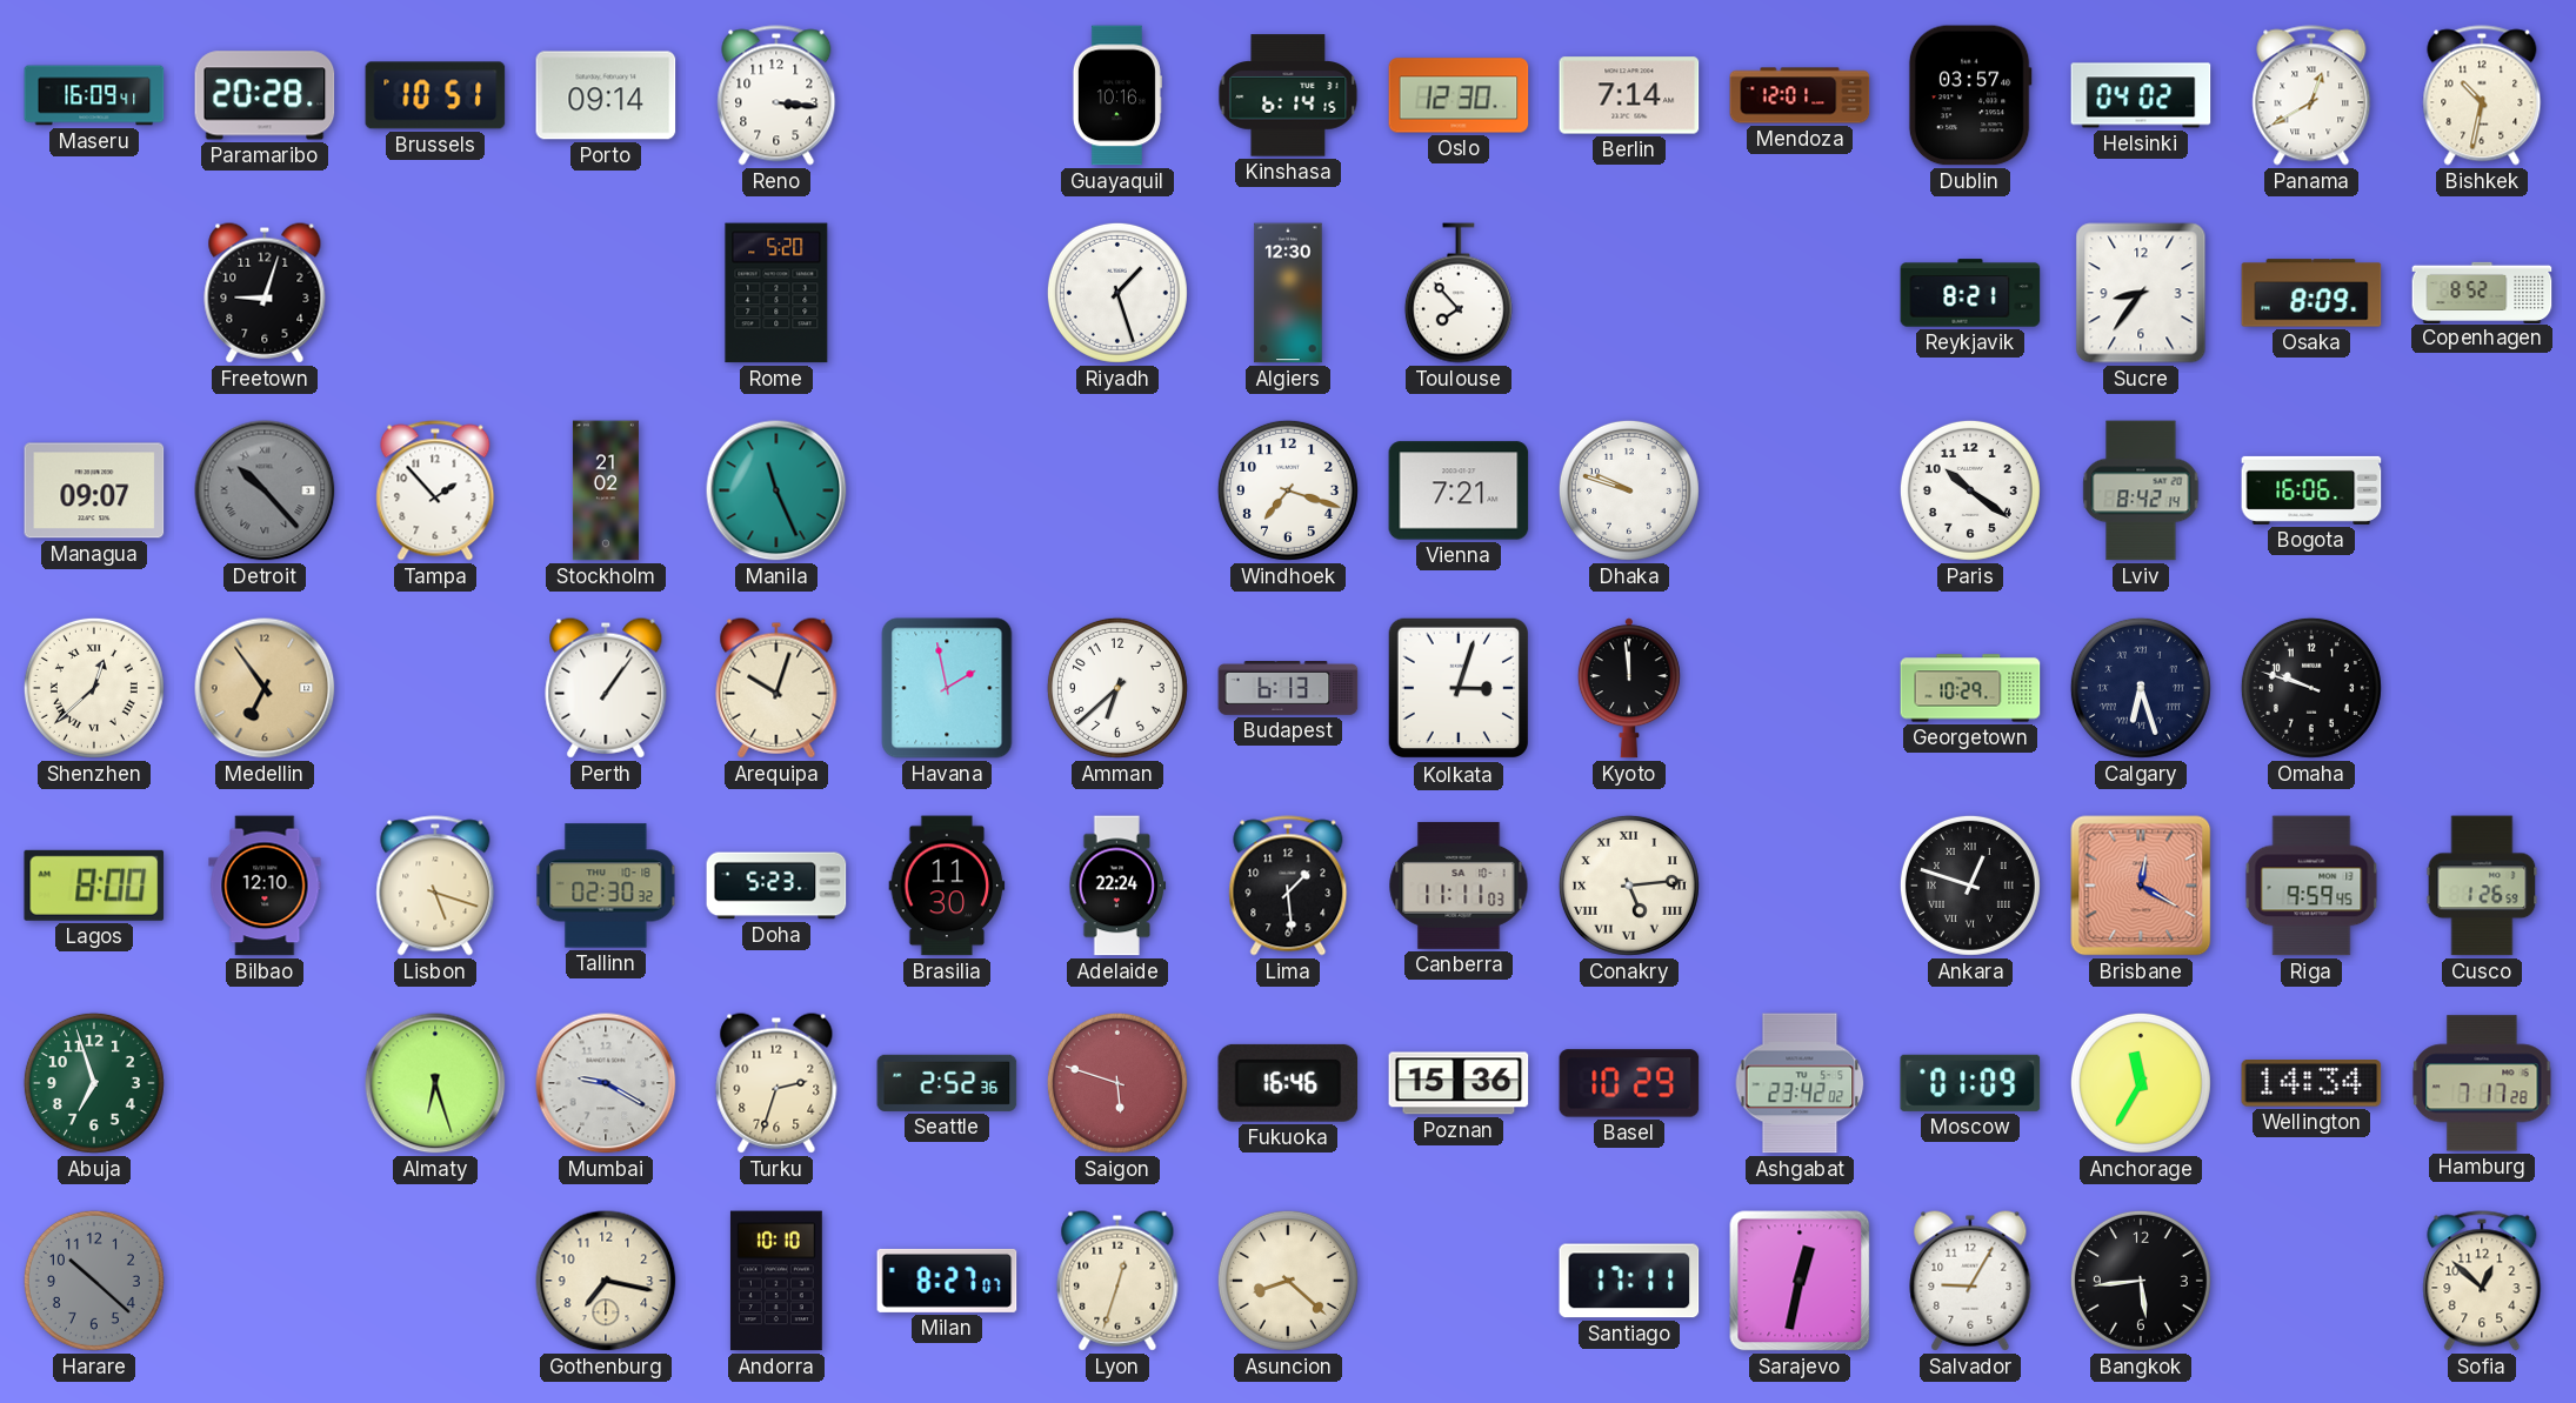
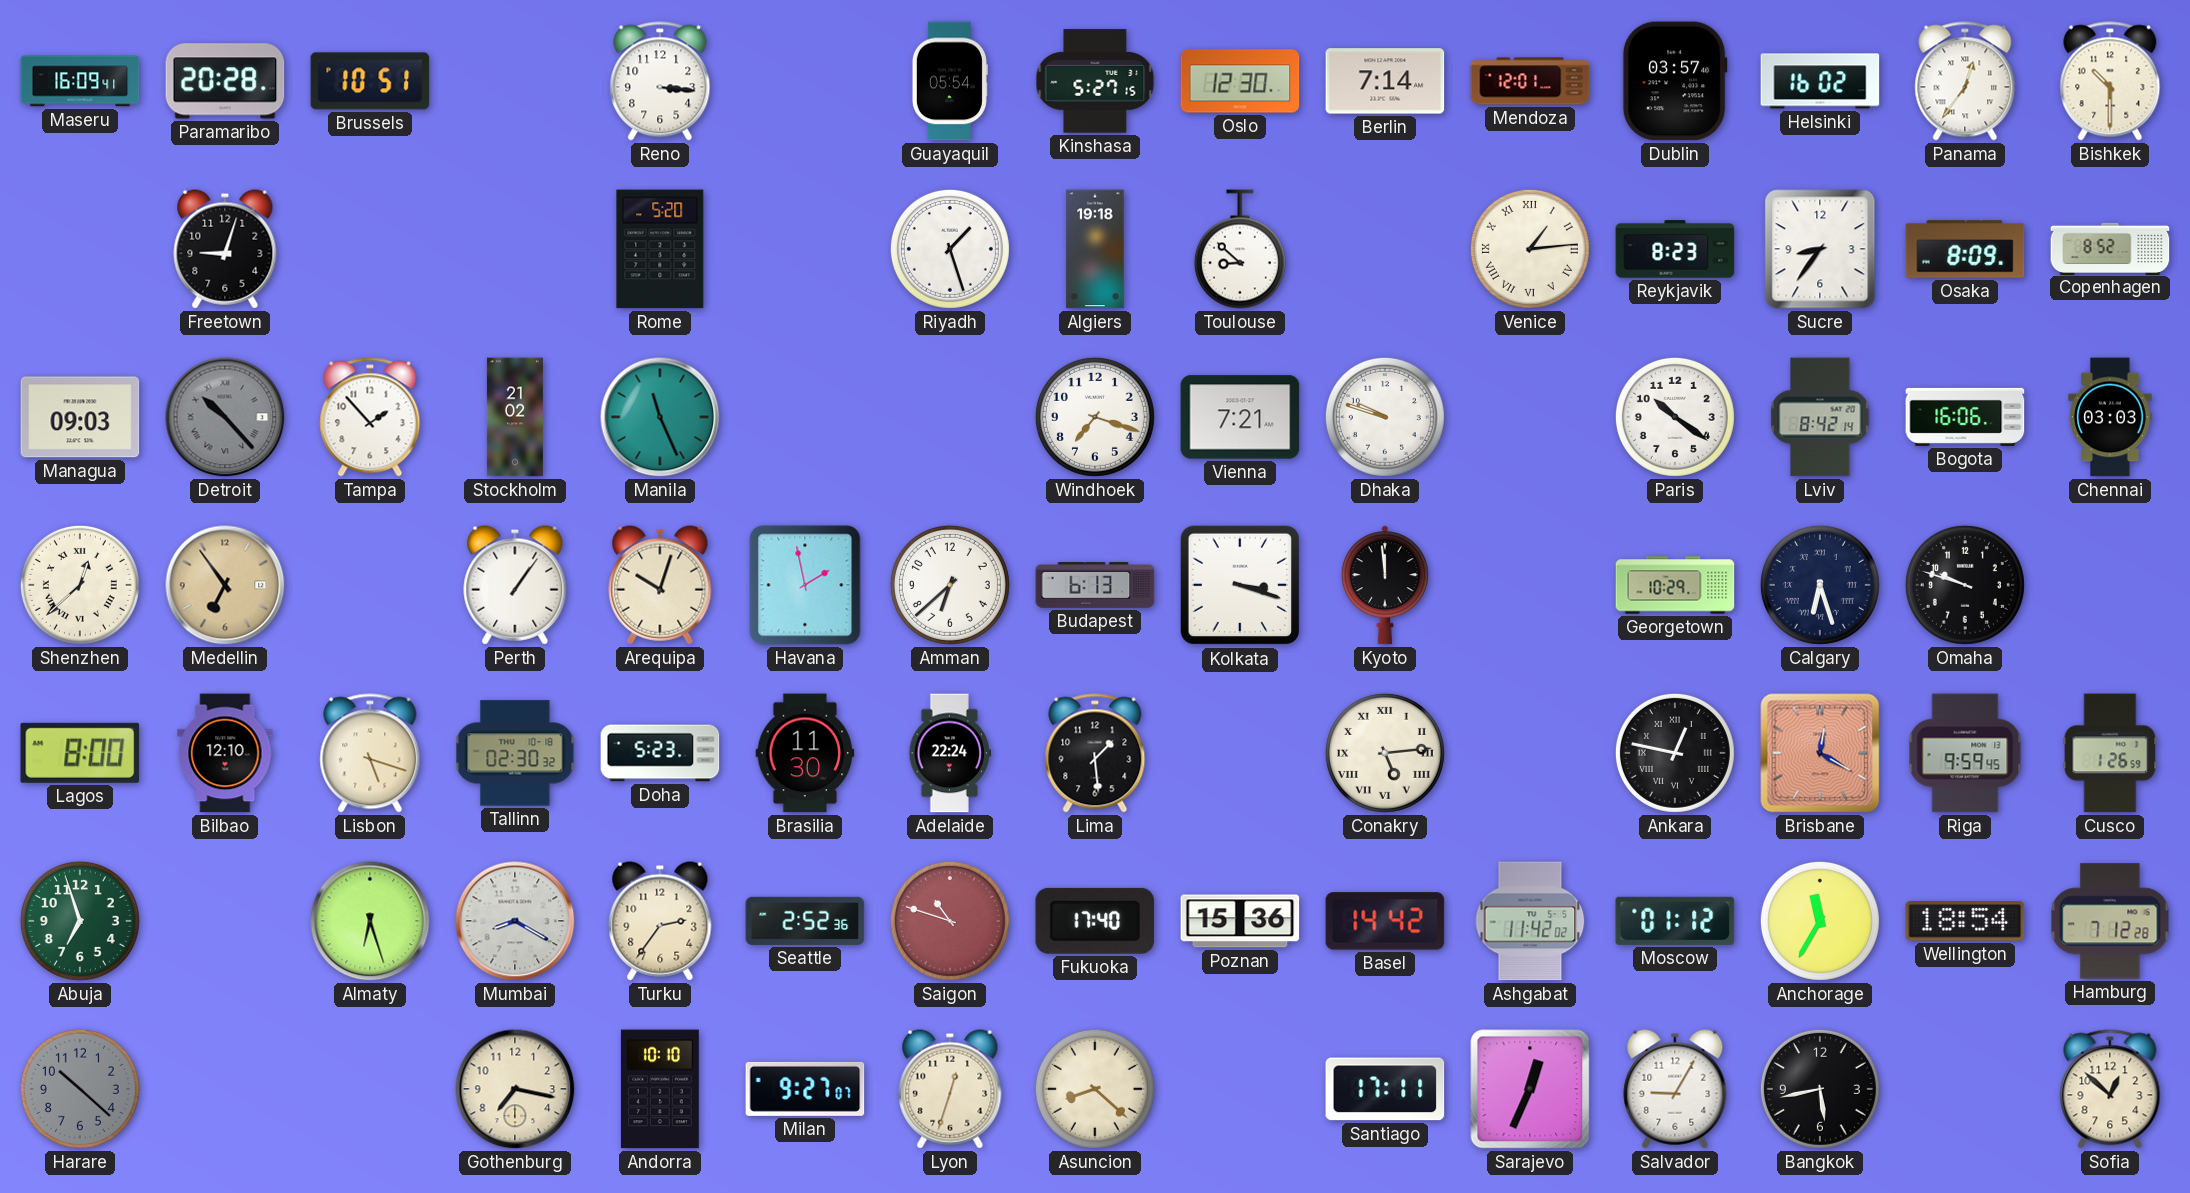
Porto: 09:14 -> none (606, 95)
Guayaquil: 10:16 -> 05:54 (950, 81)
Kinshasa: 6:14 -> 5:27 (1095, 81)
Helsinki: 04:02 -> 16:02 (1820, 81)
Panama: 12:40 -> 12:36 (1965, 81)
Bishkek: 10:32 -> 10:30 (2110, 81)
Algiers: 12:30 -> 19:18 (1095, 249)
Toulouse: 7:53 -> 8:52 (1240, 249)
Venice: none -> 1:14 (1530, 249)
Reykjavik: 8:21 -> 8:23 (1675, 249)
Managua: 09:07 -> 09:03 (80, 417)
Chennai: none -> 03:03 (2110, 417)
Kolkata: 3:03 -> 3:18 (1240, 585)
Canberra: 11:11 -> none (1459, 886)
Ankara: 12:48 -> 12:47 (1675, 753)
Mumbai: 9:20 -> 8:20 (515, 921)
Turku: 2:33 -> 2:36 (660, 921)
Saigon: 5:48 -> 10:48 (950, 921)
Fukuoka: 16:46 -> 17:40 (1095, 921)
Basel: 10:29 -> 14:42 (1385, 921)
Ashgabat: 23:42 -> 11:42 (1530, 921)
Moscow: 01:09 -> 01:12 (1675, 921)
Wellington: 14:34 -> 18:54 (1965, 922)
Hamburg: 7:17 -> 7:12 (2110, 921)
Milan: 8:27 -> 9:27 (805, 1089)
Sarajevo: 12:32 -> 12:34 (1530, 1089)
Bangkok: 5:44 -> 5:43 (1820, 1089)
